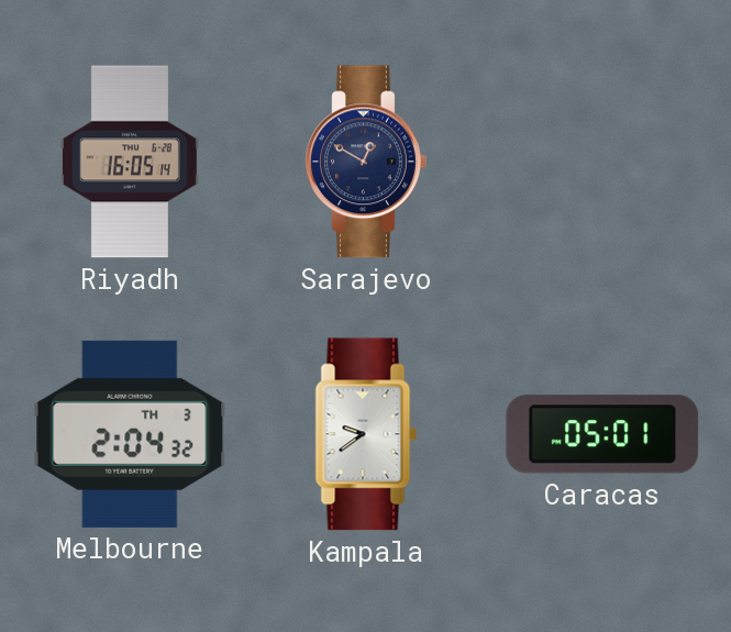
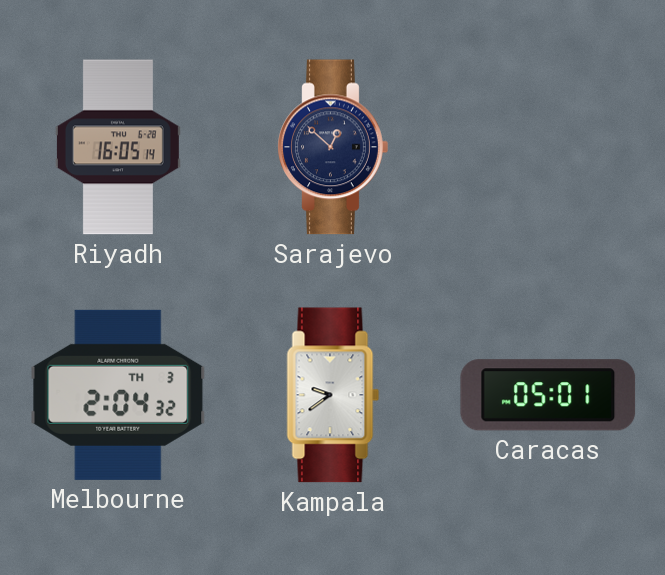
Sarajevo: 12:50 -> 12:52 (333, 147)
